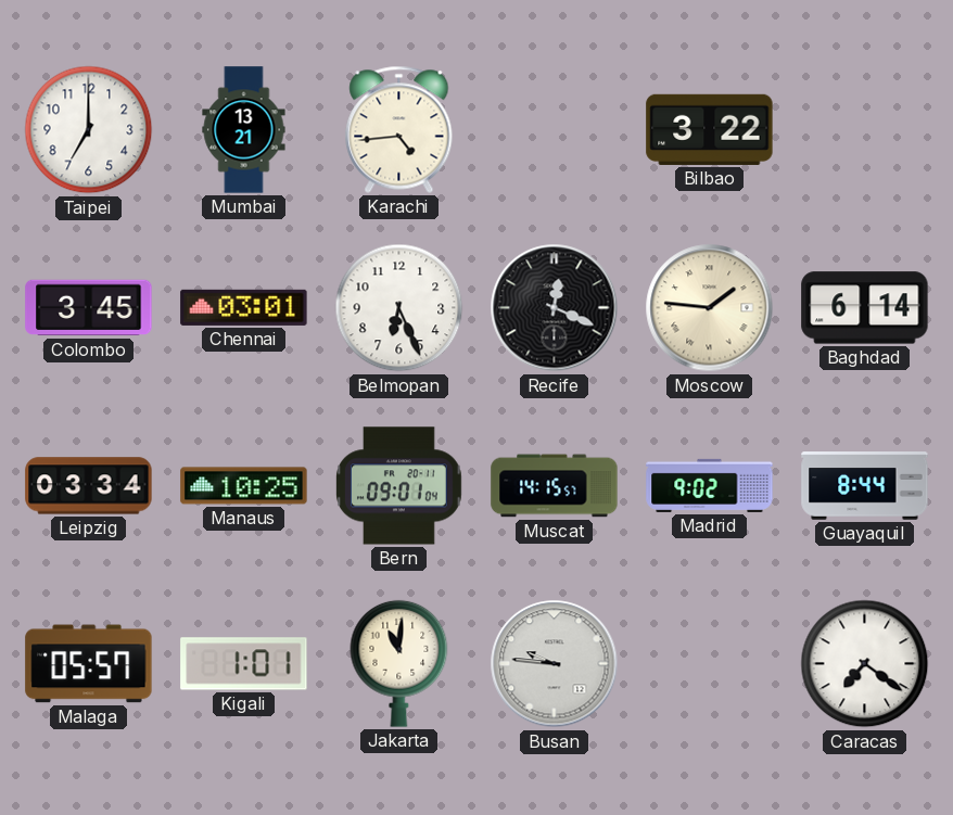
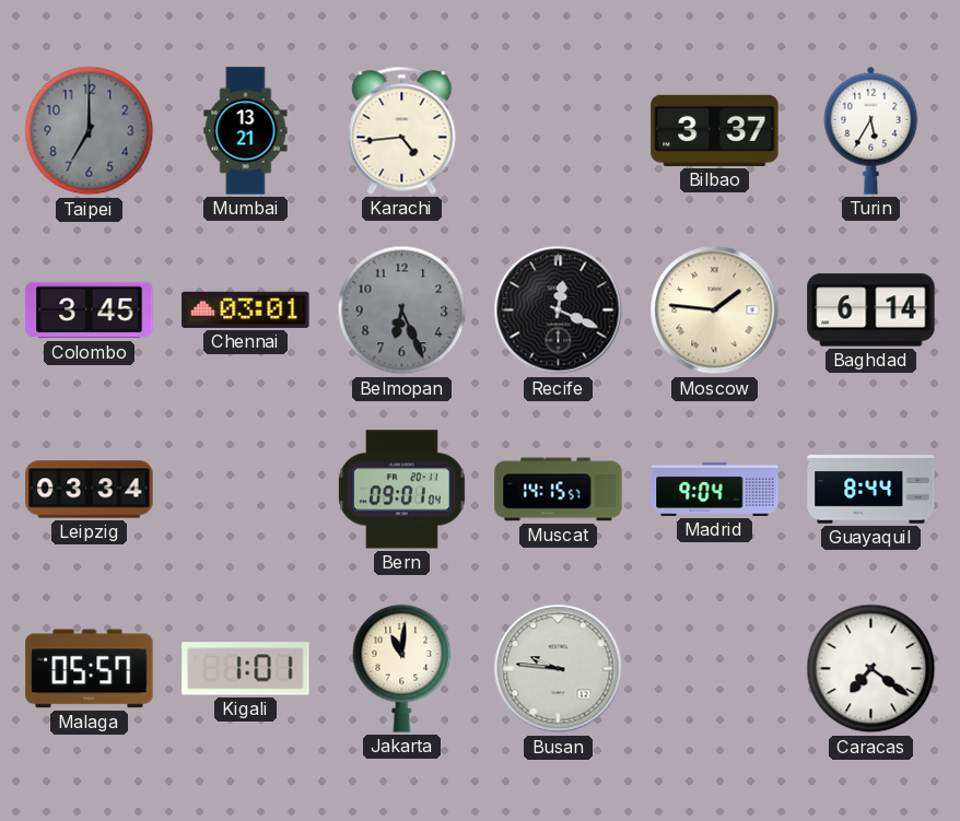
Taipei dial: white -> grey (90, 131)
Bilbao: 3:22 -> 3:37 (715, 130)
Turin: none -> 5:35 (871, 130)
Belmopan dial: white -> grey (402, 310)
Manaus: 10:25 -> none (244, 486)
Madrid: 9:02 -> 9:04 (715, 489)
